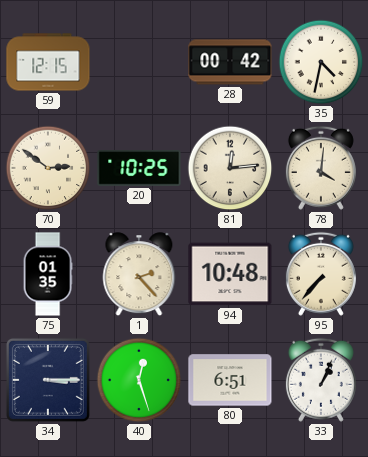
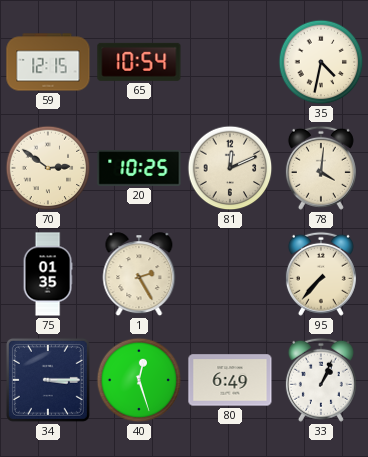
65: none -> 10:54 (139, 62)
28: 00:42 -> none (230, 62)
81: 12:14 -> 12:11 (230, 168)
1: 2:23 -> 2:25 (139, 275)
94: 10:48 -> none (230, 274)
80: 6:51 -> 6:49 (230, 380)
